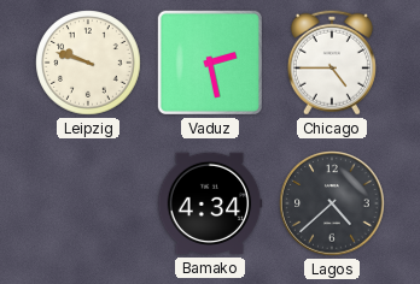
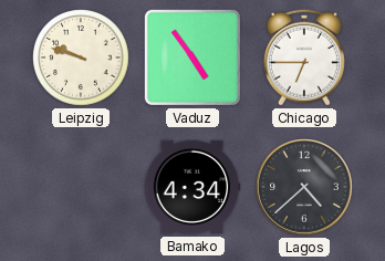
Vaduz: 2:28 -> 4:54 (192, 58)
Chicago: 4:45 -> 6:45 (304, 58)
